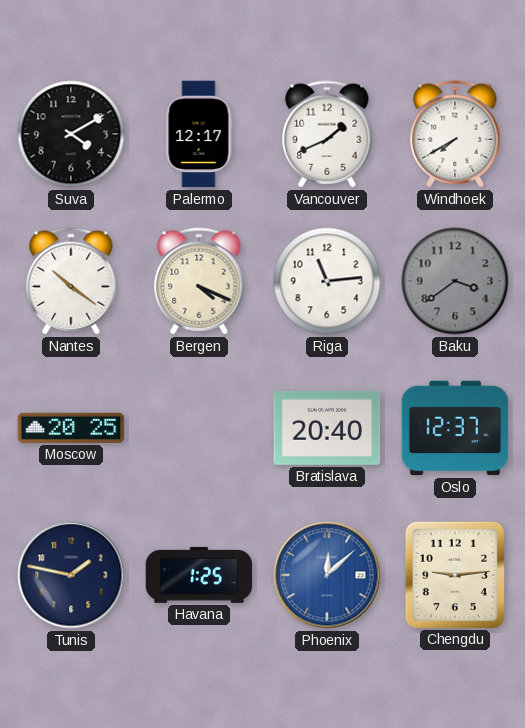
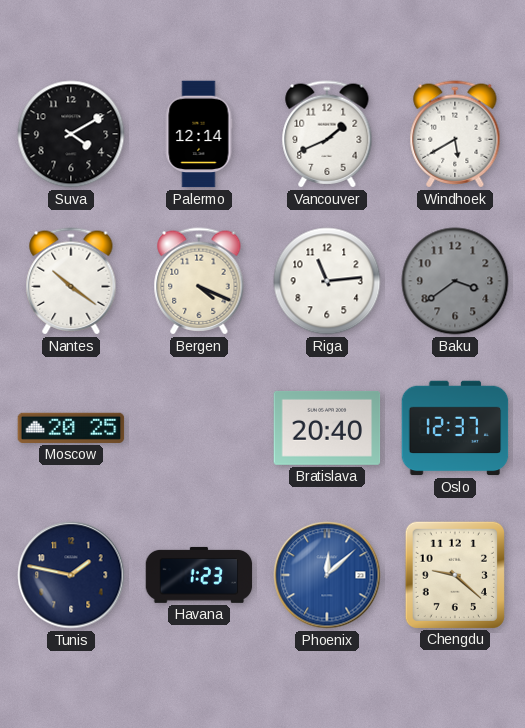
Palermo: 12:17 -> 12:14 (199, 134)
Windhoek: 7:40 -> 5:40 (455, 134)
Havana: 1:25 -> 1:23 (199, 575)
Chengdu: 9:14 -> 9:22 (455, 574)
